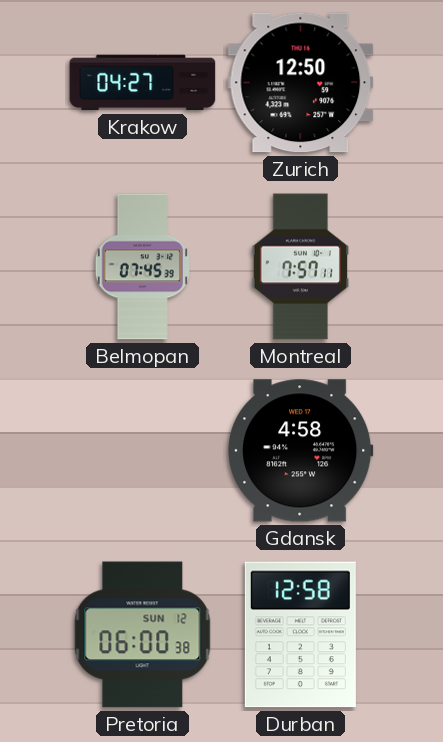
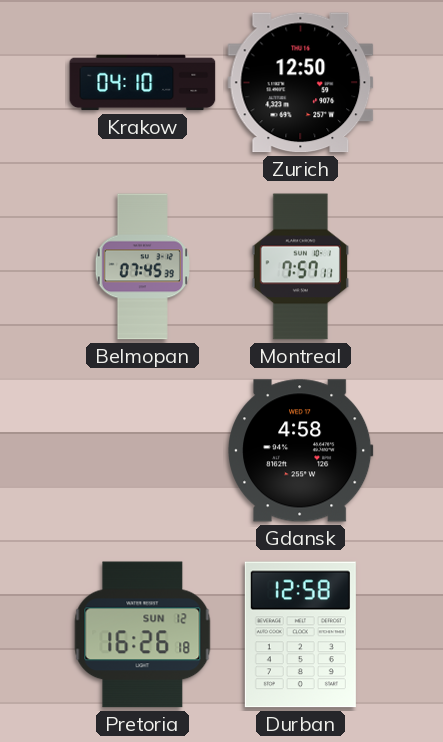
Krakow: 04:27 -> 04:10 (143, 83)
Pretoria: 06:00 -> 16:26 (143, 635)
